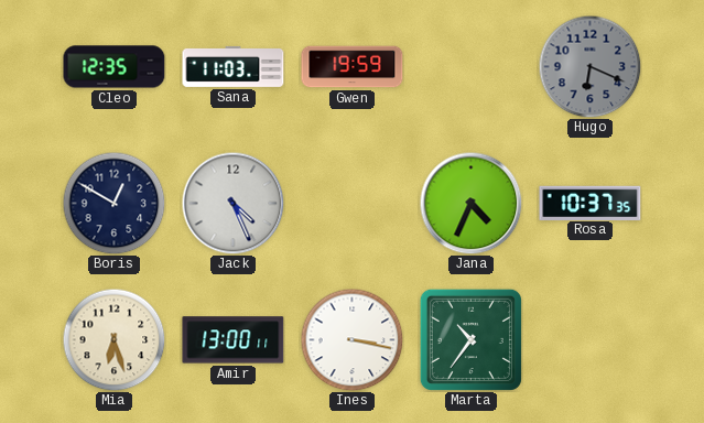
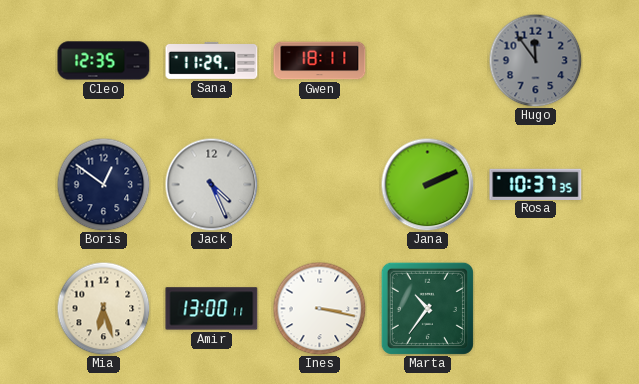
Sana: 11:03 -> 11:29 (212, 60)
Gwen: 19:59 -> 18:11 (320, 61)
Hugo: 6:19 -> 11:54 (535, 60)
Boris: 12:50 -> 12:51 (103, 184)
Jana: 4:34 -> 2:11 (427, 184)
